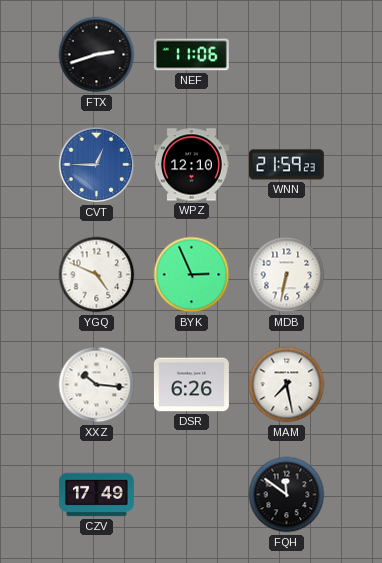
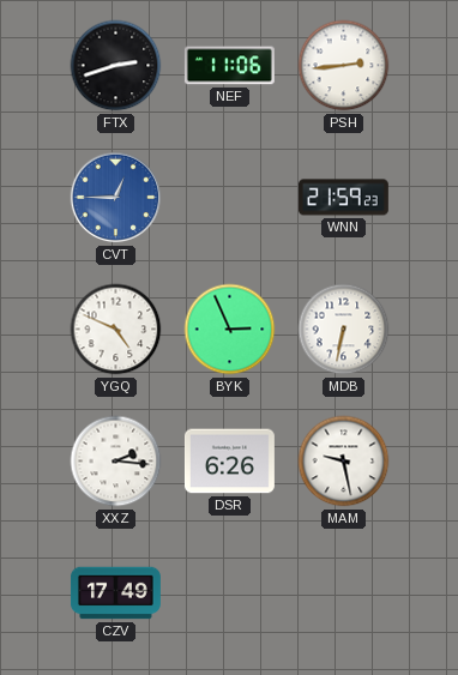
PSH: none -> 2:44 (344, 66)
WPZ: 12:10 -> none (191, 165)
XXZ: 10:16 -> 2:16 (116, 462)
MAM: 7:28 -> 9:28 (344, 462)
FQH: 11:51 -> none (287, 495)
